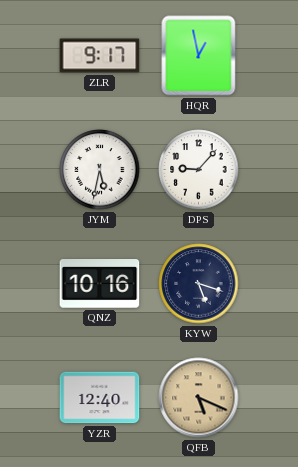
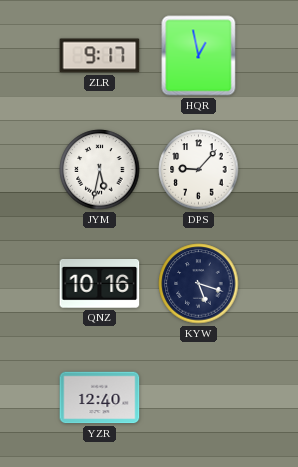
QFB: 5:19 -> none (199, 398)
